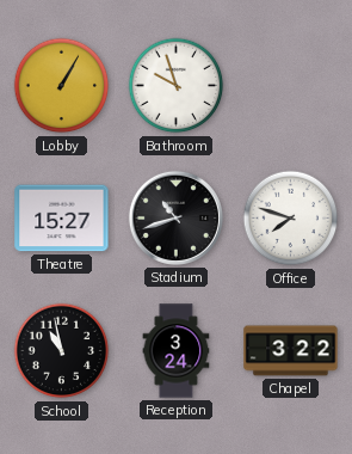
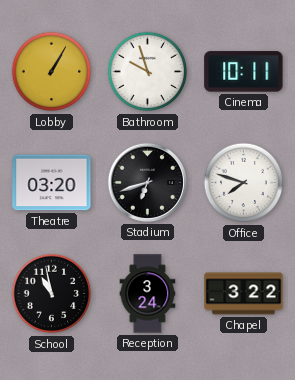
Cinema: none -> 10:11 (244, 72)
Theatre: 15:27 -> 03:20 (52, 183)
Stadium: 10:42 -> 6:42 (147, 182)
